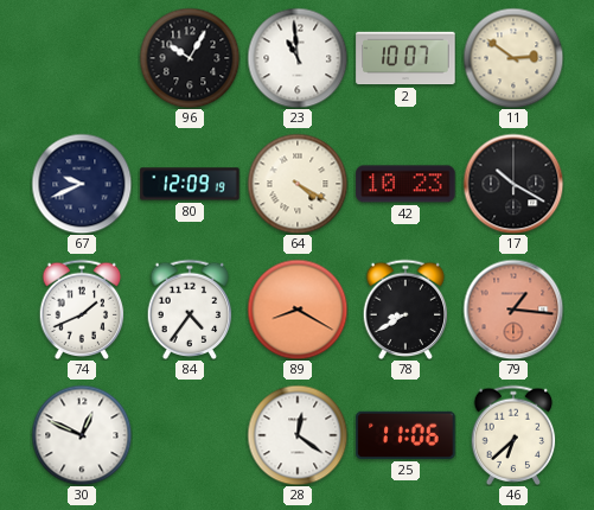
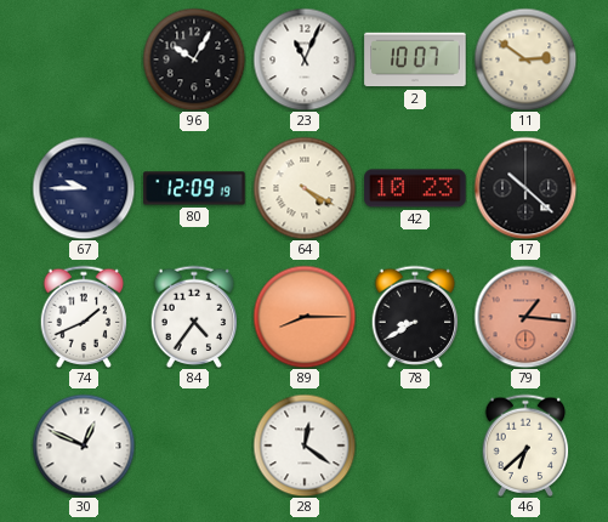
23: 10:59 -> 11:04 (305, 59)
67: 9:41 -> 9:45 (84, 188)
17: 10:20 -> 10:22 (525, 188)
89: 8:20 -> 8:15 (305, 317)
25: 11:06 -> none (405, 435)
